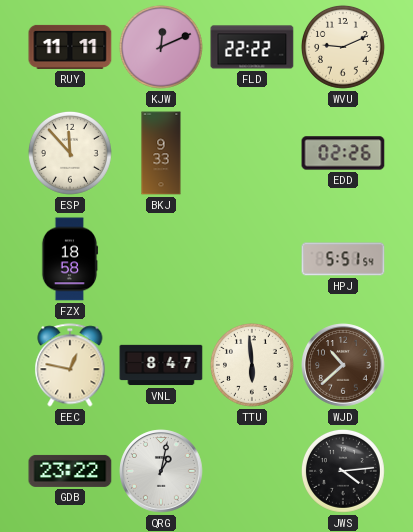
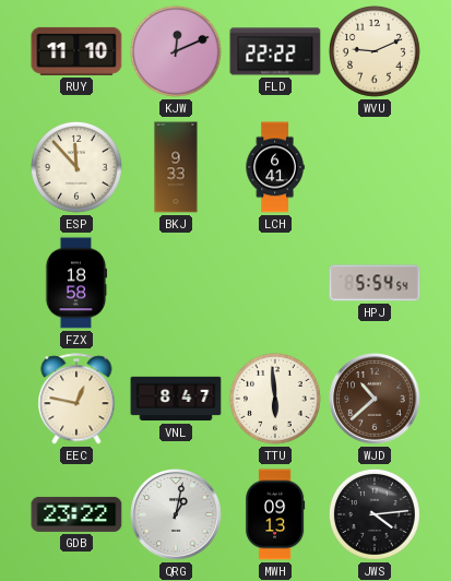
RUY: 11:11 -> 11:10 (76, 51)
LCH: none -> 6:41 (275, 167)
EDD: 02:26 -> none (343, 153)
HPJ: 5:51 -> 5:54 (375, 283)
MWH: none -> 09:13 (275, 514)
